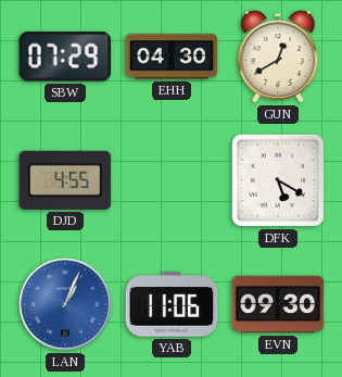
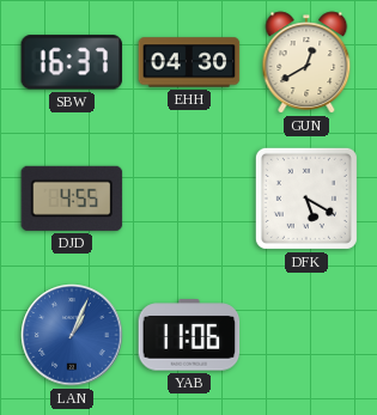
SBW: 07:29 -> 16:37 (72, 62)
EVN: 09:30 -> none (278, 304)
